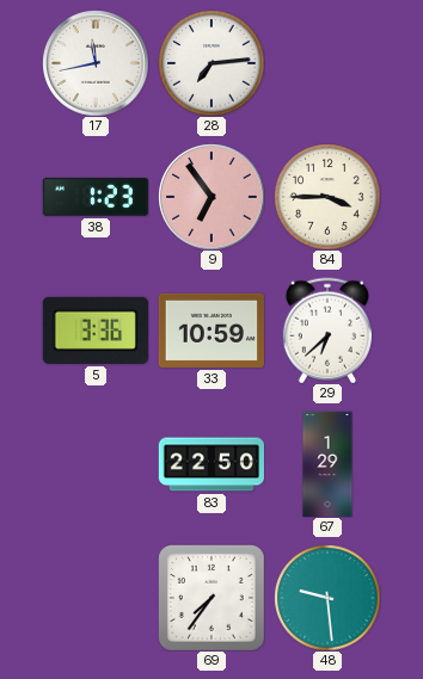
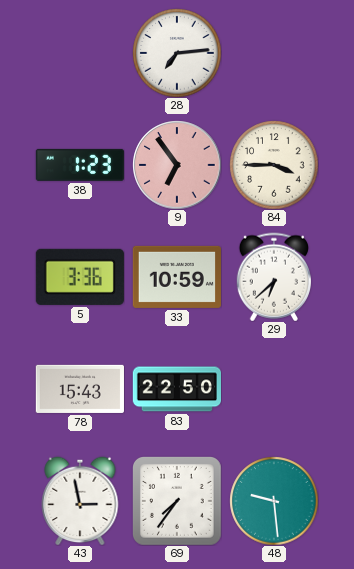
17: 11:43 -> none (96, 63)
78: none -> 15:43 (79, 389)
67: 1:29 -> none (327, 463)
43: none -> 2:58 (80, 501)
